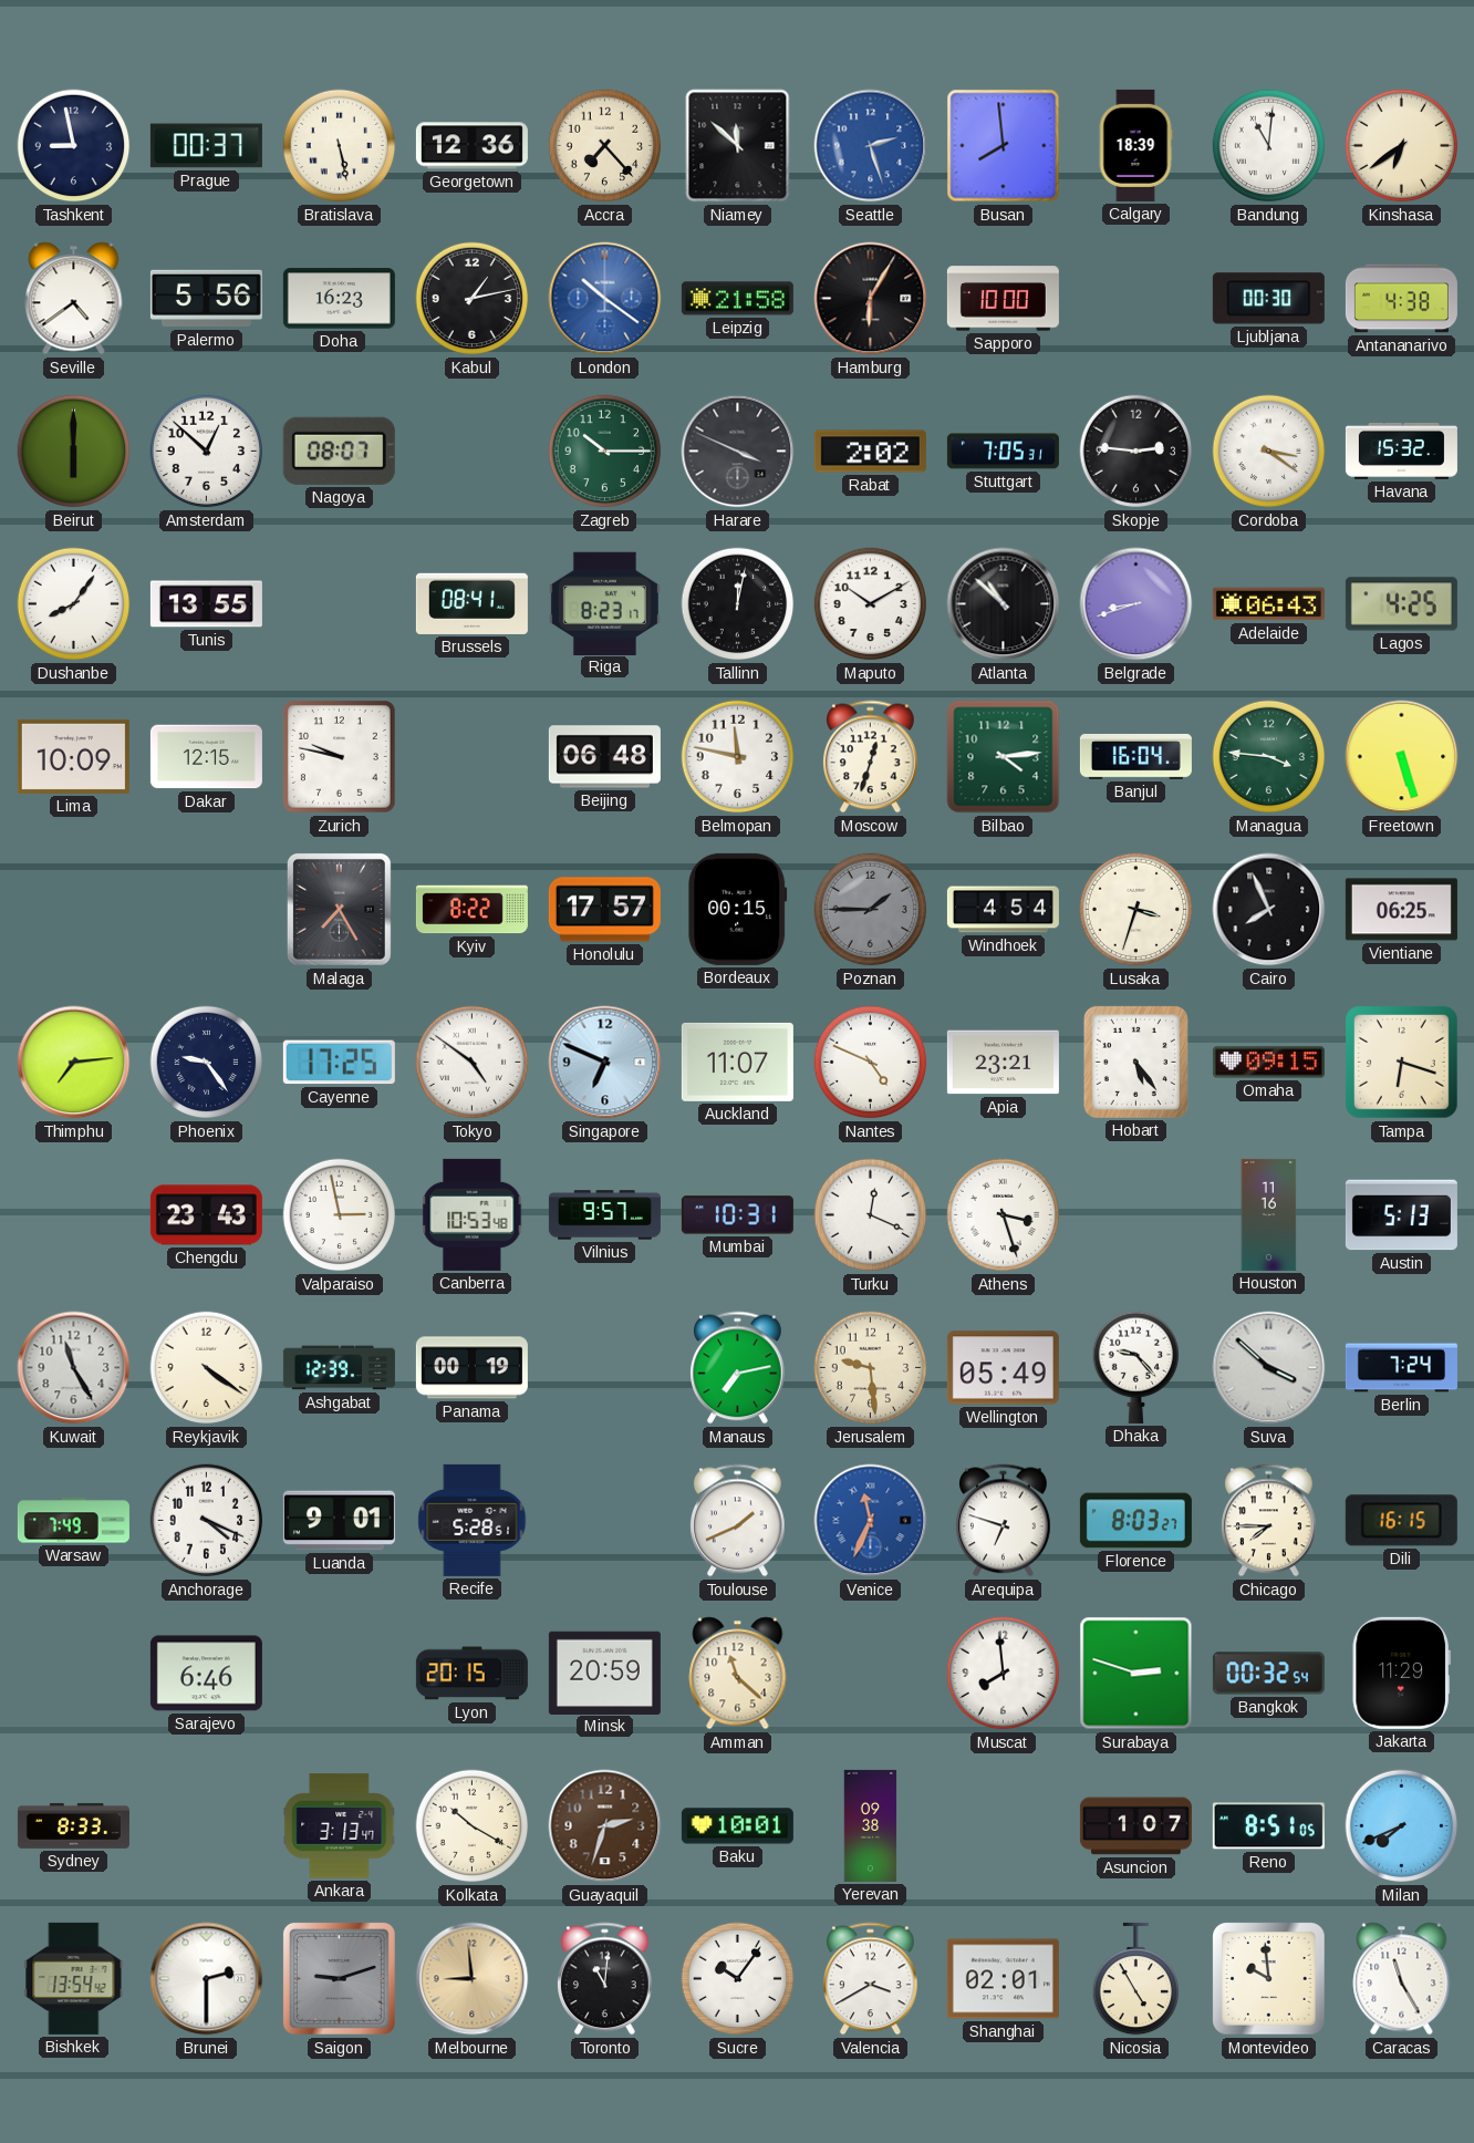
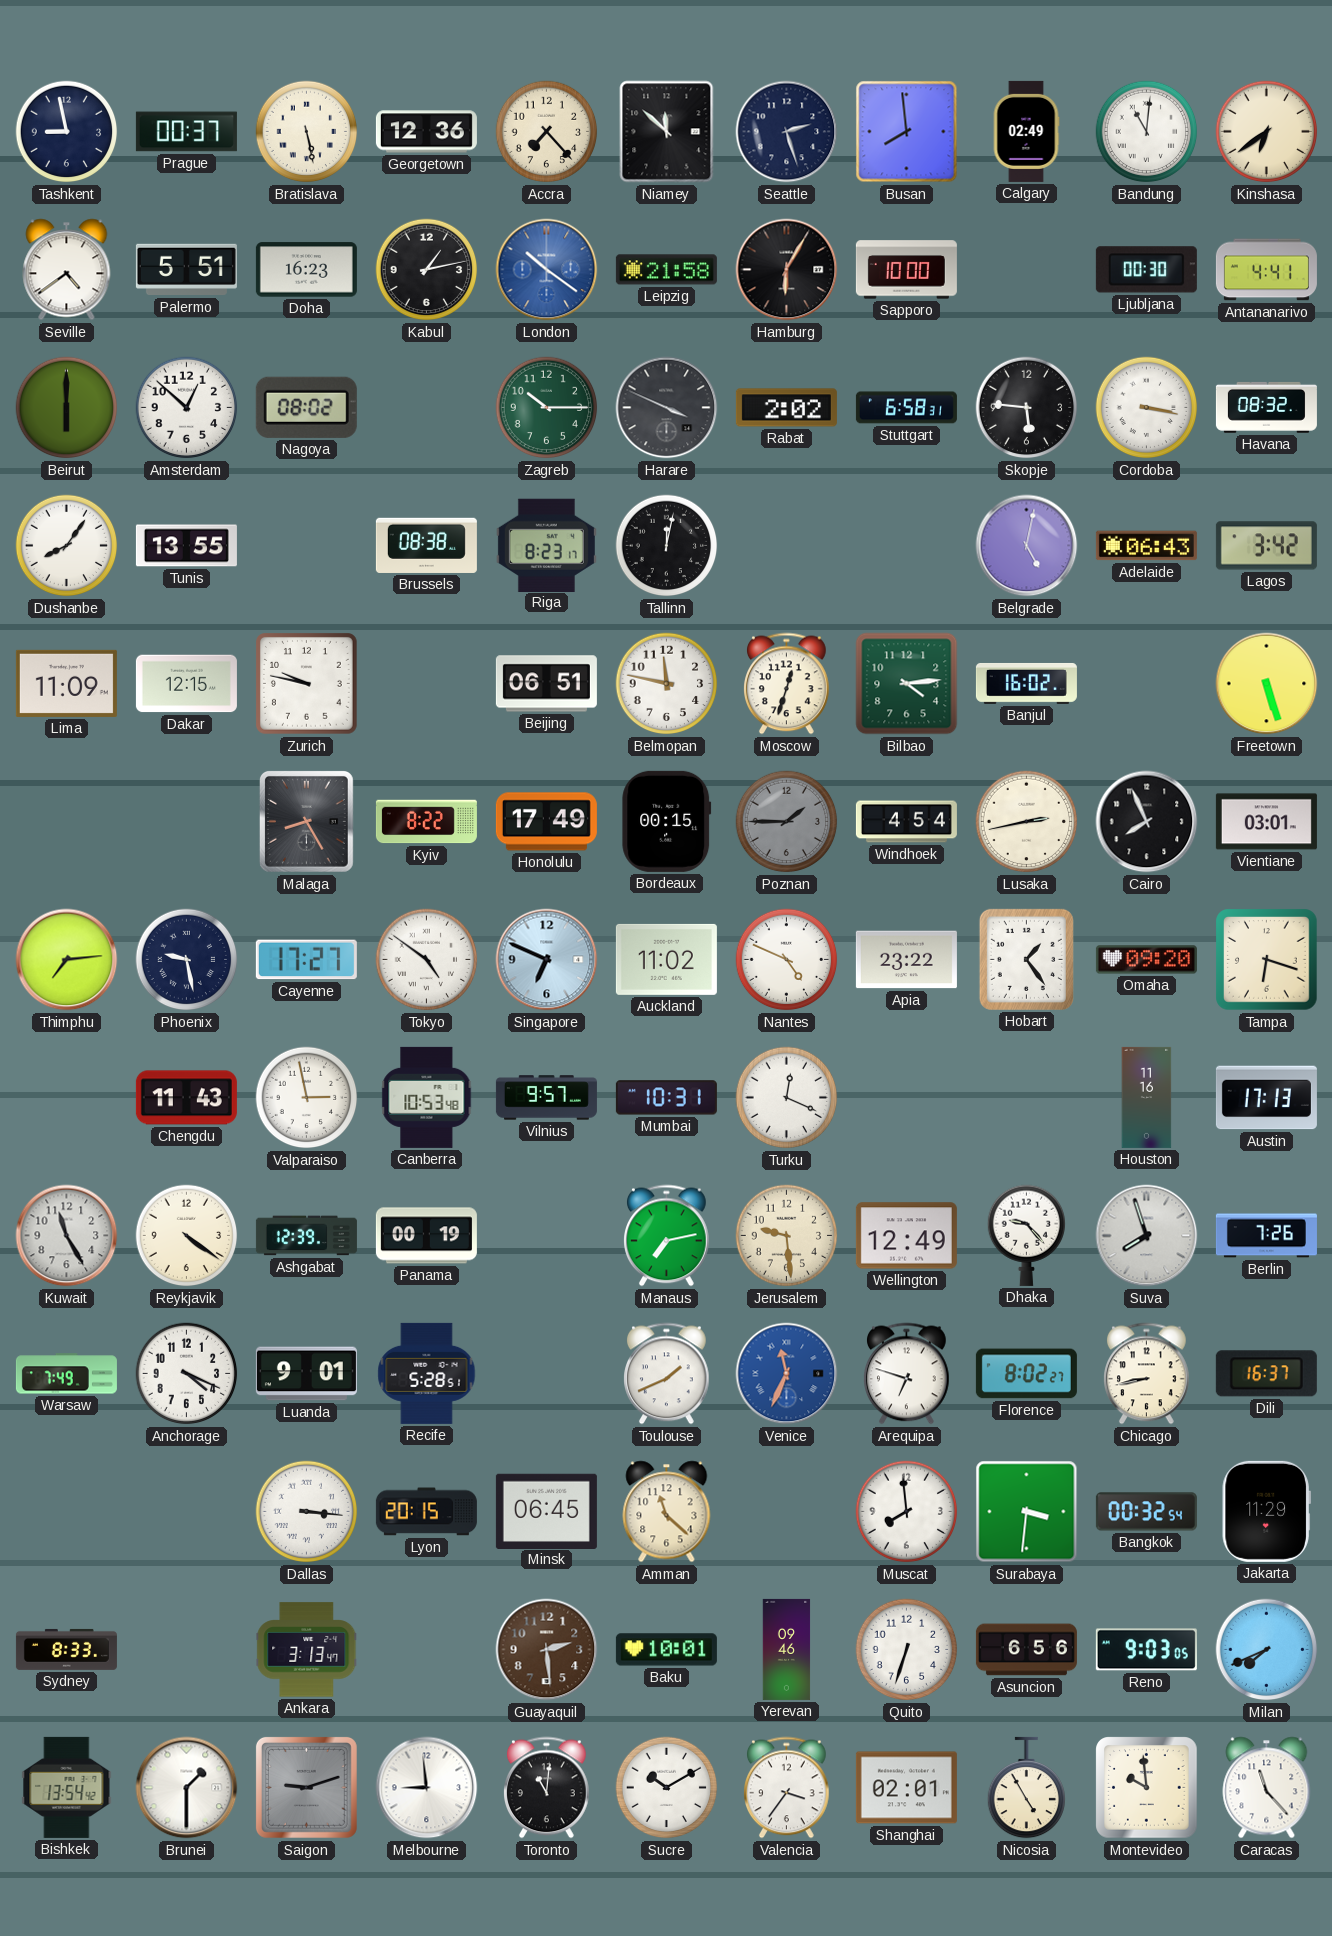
Seattle dial: blue -> navy (787, 132)
Calgary: 18:39 -> 02:49 (1026, 131)
Palermo: 5:56 -> 5:51 (186, 270)
Antananarivo: 4:38 -> 4:41 (1266, 270)
Nagoya: 08:07 -> 08:02 (306, 407)
Stuttgart: 7:05 -> 6:58 (906, 408)
Skopje: 2:46 -> 5:46 (1027, 408)
Cordoba: 3:21 -> 3:17 (1147, 408)
Havana: 15:32 -> 08:32 (1266, 407)
Brussels: 08:41 -> 08:38 (426, 545)
Maputo: 10:10 -> none (871, 604)
Atlanta: 10:52 -> none (1004, 604)
Belgrade: 8:42 -> 5:02 (1027, 546)
Lagos: 4:25 -> 3:42 (1266, 546)
Lima: 10:09 -> 11:09 (66, 683)
Beijing: 06:48 -> 06:51 (546, 684)
Banjul: 16:04 -> 16:02 (1026, 683)
Managua: 3:46 -> none (1269, 757)
Malaga: 7:25 -> 8:25 (306, 821)
Honolulu: 17:57 -> 17:49 (546, 822)
Lusaka: 3:33 -> 2:43 (1027, 822)
Vientiane: 06:25 -> 03:01 (1266, 822)
Phoenix: 9:24 -> 9:28 (187, 960)
Cayenne: 17:25 -> 17:27 (306, 960)
Auckland: 11:07 -> 11:02 (666, 959)
Apia: 23:21 -> 23:22 (906, 960)
Hobart: 5:24 -> 1:24 (1026, 959)
Omaha: 09:15 -> 09:20 (1146, 960)
Chengdu: 23:43 -> 11:43 (186, 1098)
Athens: 3:27 -> none (1004, 1215)
Austin: 5:13 -> 17:13 (1266, 1098)
Wellington: 05:49 -> 12:49 (906, 1236)
Suva: 3:52 -> 7:57 (1147, 1236)
Berlin: 7:24 -> 7:26 (1266, 1236)
Florence: 8:03 -> 8:02 (1026, 1374)
Chicago: 7:45 -> 8:43 (1147, 1374)
Dili: 16:15 -> 16:37 (1266, 1374)
Sarajevo: 6:46 -> none (206, 1674)
Dallas: none -> 3:16 (307, 1512)
Minsk: 20:59 -> 06:45 (546, 1511)
Surabaya: 2:48 -> 3:31 (1027, 1512)
Kolkata: 10:20 -> none (473, 1826)
Guayaquil: 2:33 -> 2:29 (547, 1650)
Yerevan: 09:38 -> 09:46 (787, 1649)
Quito: none -> 6:33 (907, 1650)
Asuncion: 1:07 -> 6:56 (1026, 1650)
Reno: 8:51 -> 9:03 (1146, 1650)
Brunei: 2:30 -> 1:30 (187, 1788)
Melbourne dial: champagne -> white (427, 1788)
Sucre: 10:06 -> 10:10 (667, 1788)
Valencia: 3:40 -> 3:36 (787, 1788)
Caracas: 11:25 -> 11:23 (1267, 1788)
